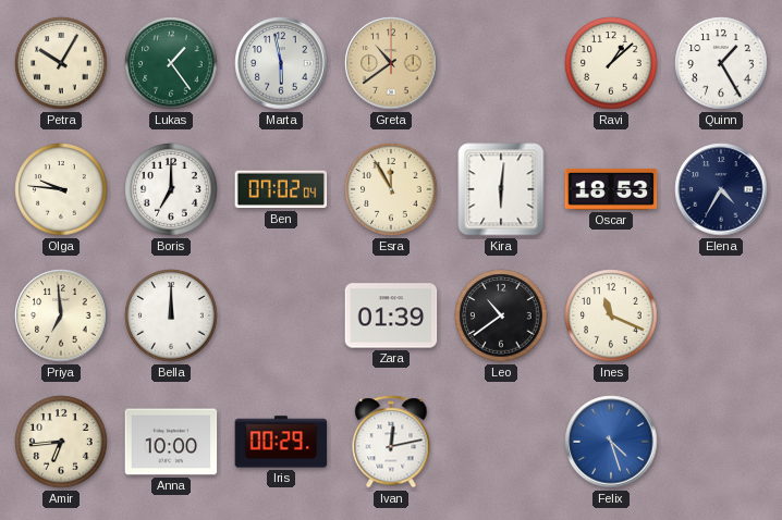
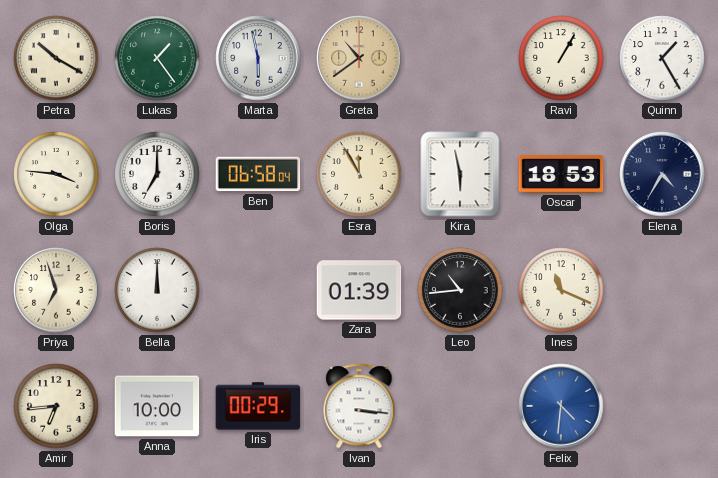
Petra: 10:05 -> 10:20 (56, 58)
Ravi: 1:08 -> 1:05 (561, 58)
Olga: 9:46 -> 3:46 (56, 174)
Ben: 07:02 -> 06:58 (258, 174)
Kira: 6:01 -> 5:58 (460, 174)
Priya: 6:59 -> 6:57 (56, 290)
Leo: 10:39 -> 10:44 (460, 290)
Ivan: 12:13 -> 3:16 (359, 406)
Felix: 4:27 -> 4:31 (561, 406)
